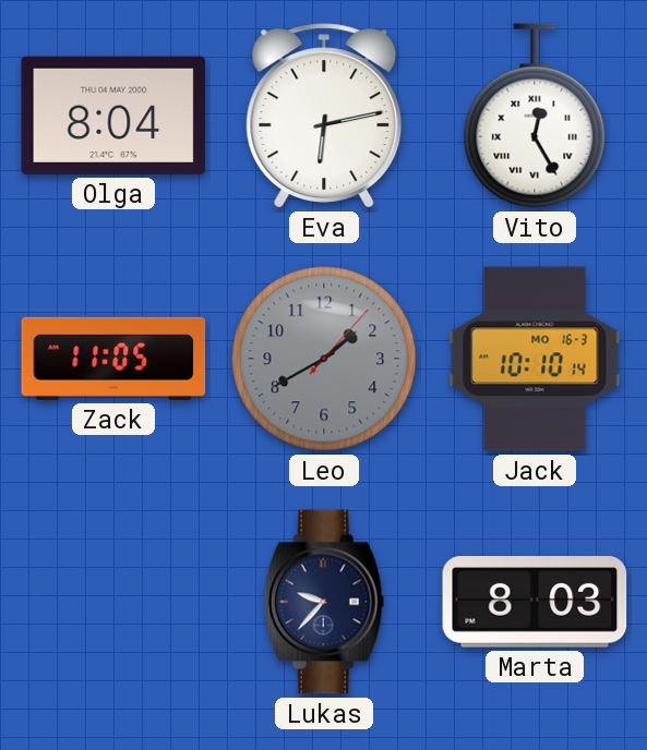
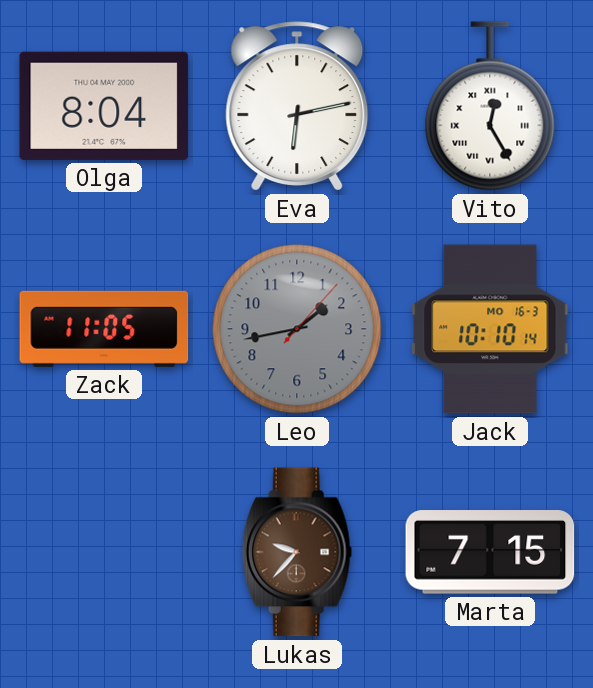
Leo: 1:40 -> 1:43 (297, 329)
Lukas dial: navy -> brown (297, 552)
Marta: 8:03 -> 7:15 (490, 552)
